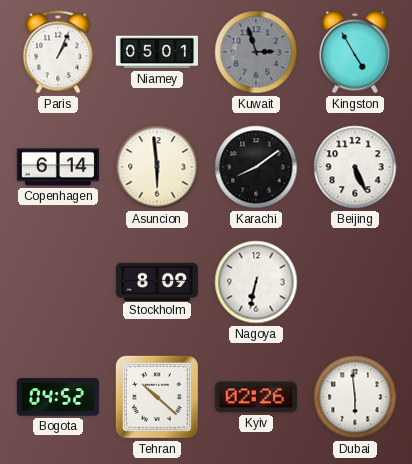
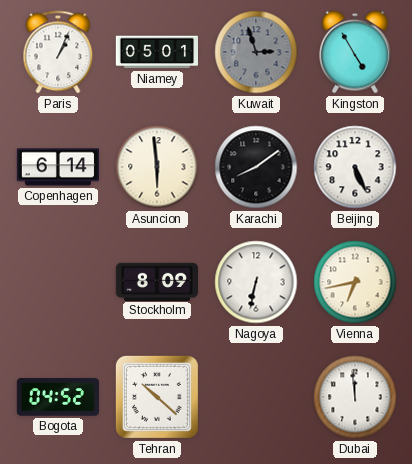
Vienna: none -> 6:43 (355, 282)
Kyiv: 02:26 -> none (256, 397)
Dubai: 5:59 -> 11:59 (355, 397)
